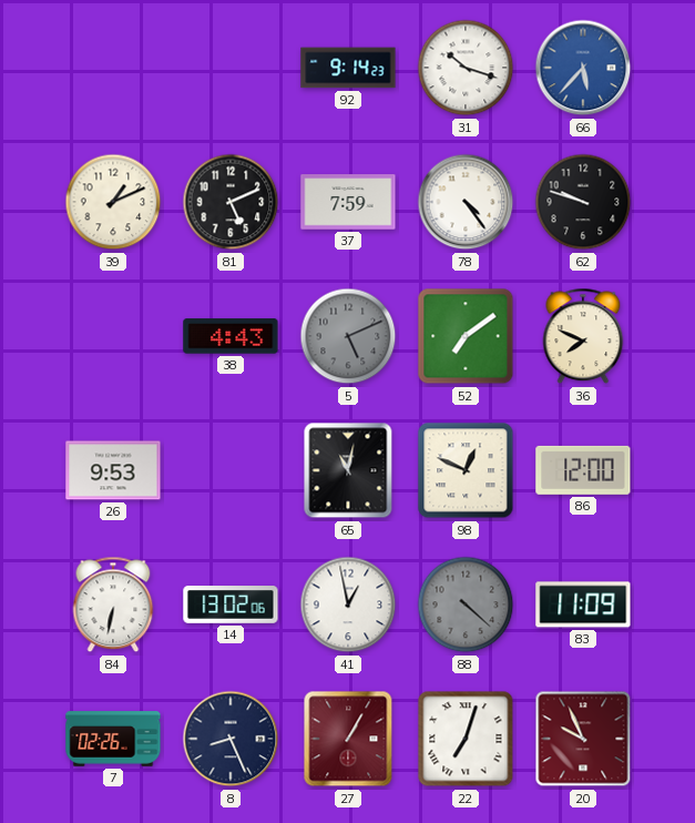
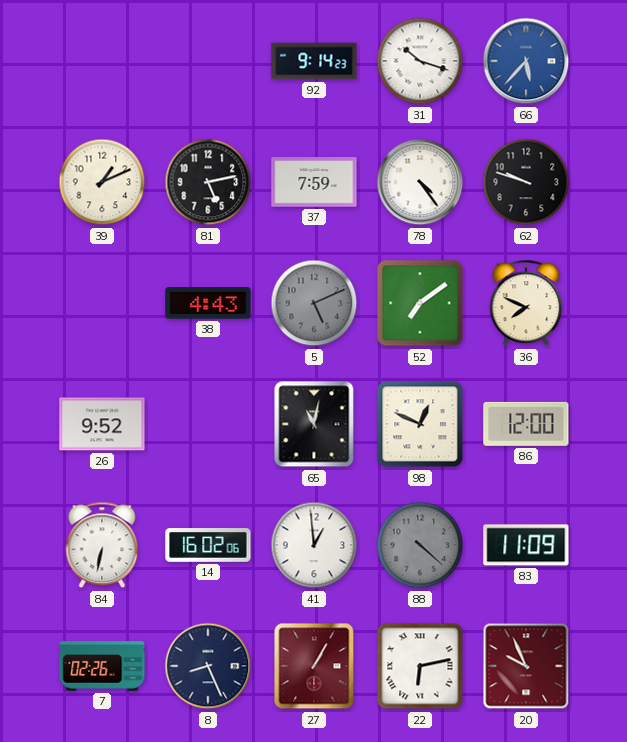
81: 5:11 -> 5:13 (208, 182)
26: 9:53 -> 9:52 (102, 424)
14: 13:02 -> 16:02 (208, 545)
41: 12:58 -> 12:59 (314, 545)
22: 7:03 -> 6:13 (420, 666)
